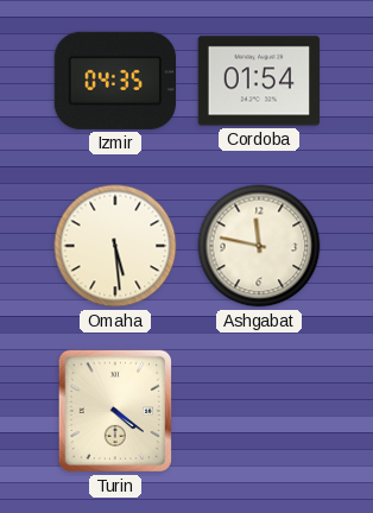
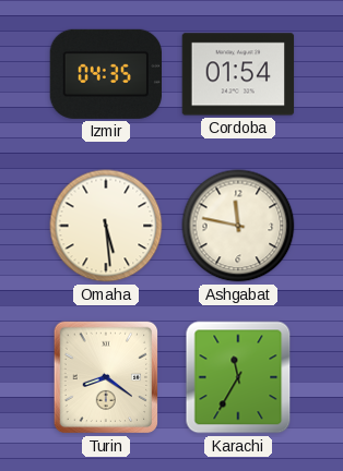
Turin: 4:21 -> 8:21 (106, 377)
Karachi: none -> 11:35 (238, 377)
